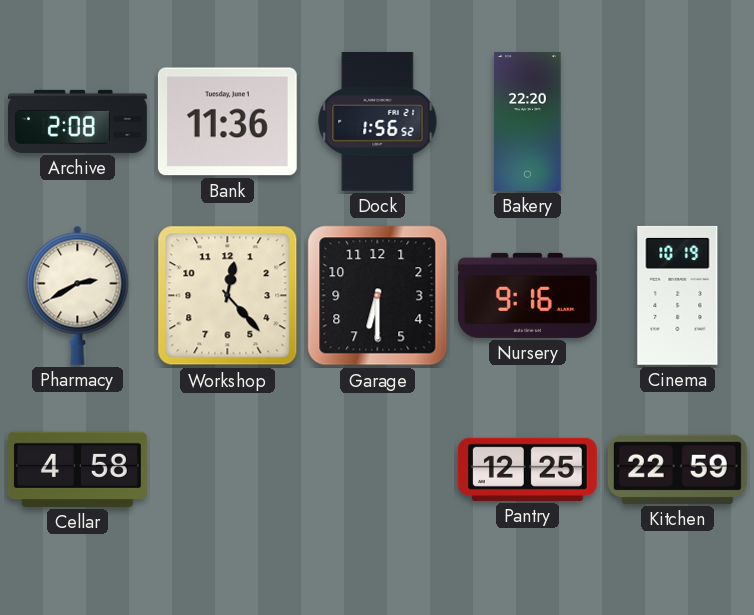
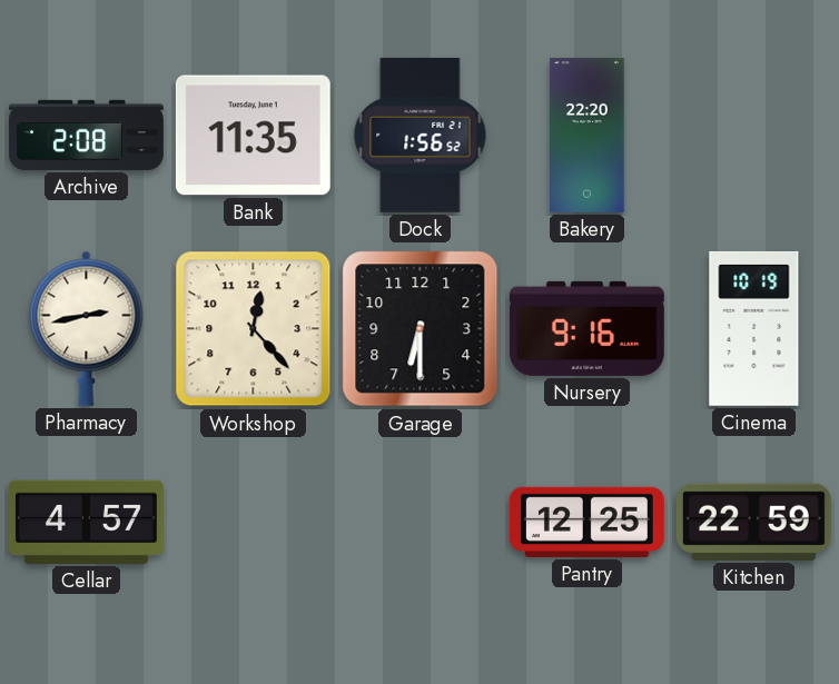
Bank: 11:36 -> 11:35 (253, 136)
Pharmacy: 2:40 -> 2:43 (87, 328)
Cellar: 4:58 -> 4:57 (86, 522)
